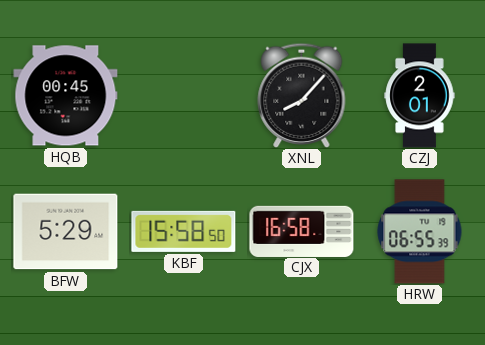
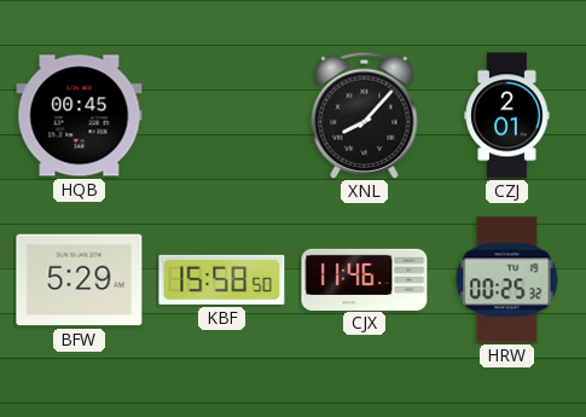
CJX: 16:58 -> 11:46 (365, 279)
HRW: 06:55 -> 00:25 (507, 280)
